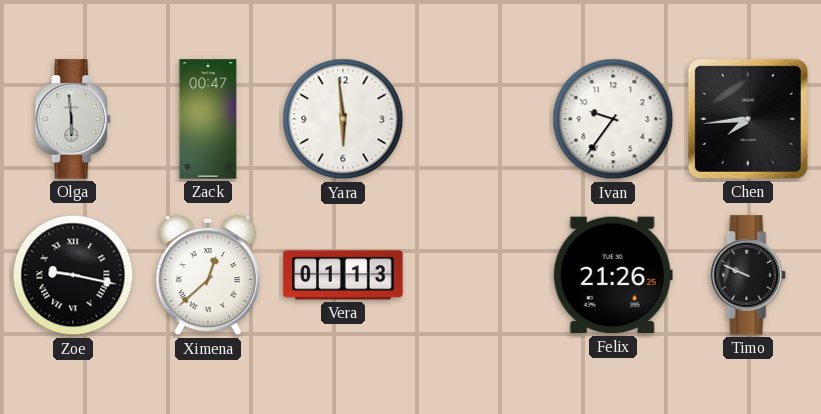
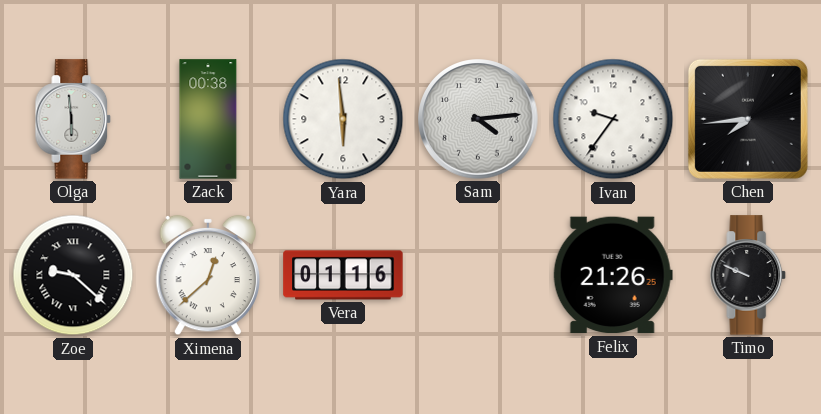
Zack: 00:47 -> 00:38 (208, 119)
Sam: none -> 4:14 (478, 119)
Zoe: 9:17 -> 9:22 (73, 275)
Vera: 01:13 -> 01:16 (343, 275)
